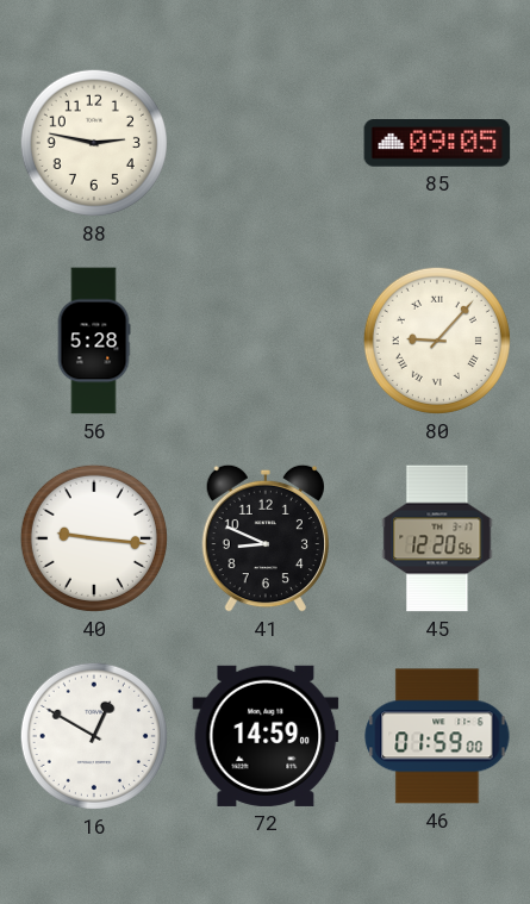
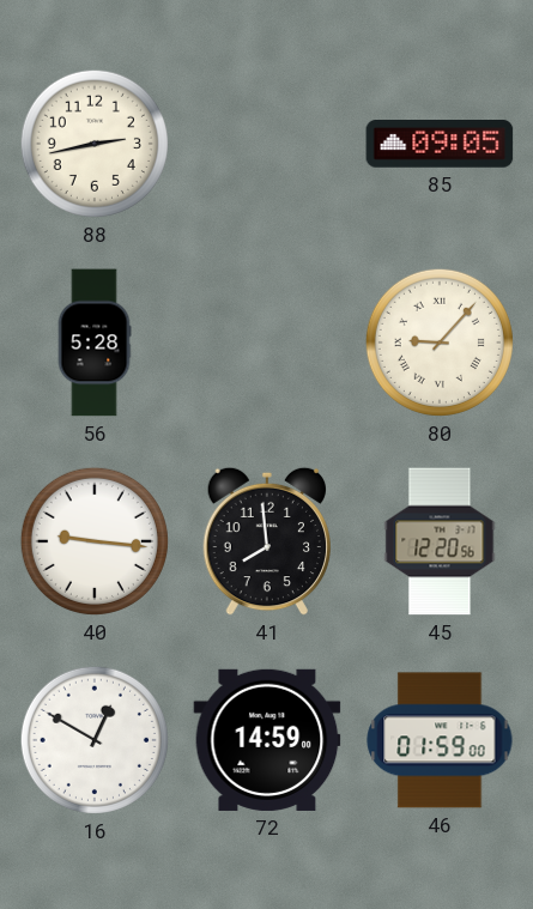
88: 2:47 -> 2:43 (95, 144)
41: 8:49 -> 7:59 (266, 541)
